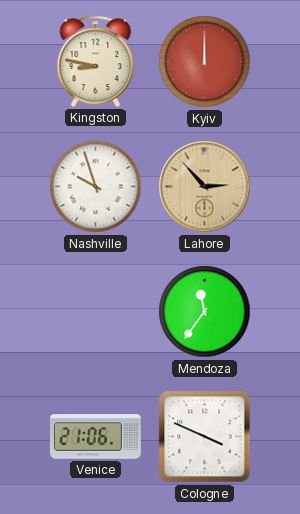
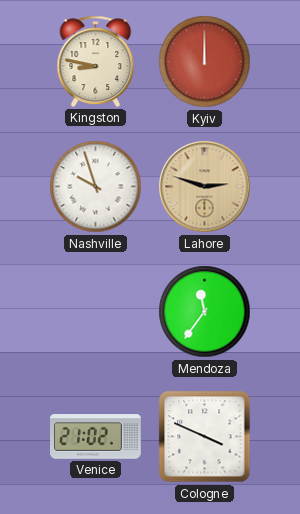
Lahore: 2:53 -> 2:48 (205, 187)
Venice: 21:06 -> 21:02 (96, 437)
